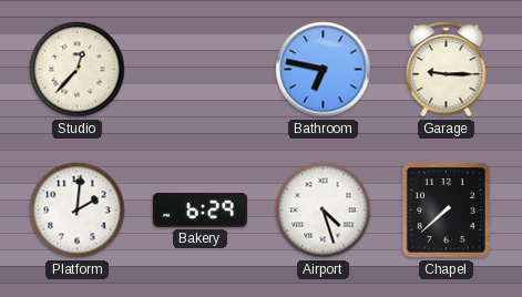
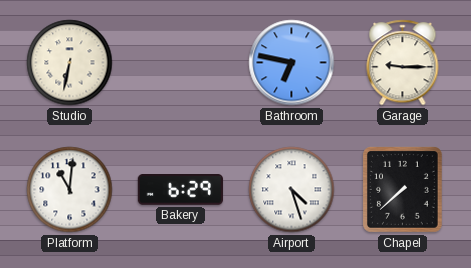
Studio: 12:37 -> 6:32 (70, 63)
Platform: 2:01 -> 11:01 (70, 190)
